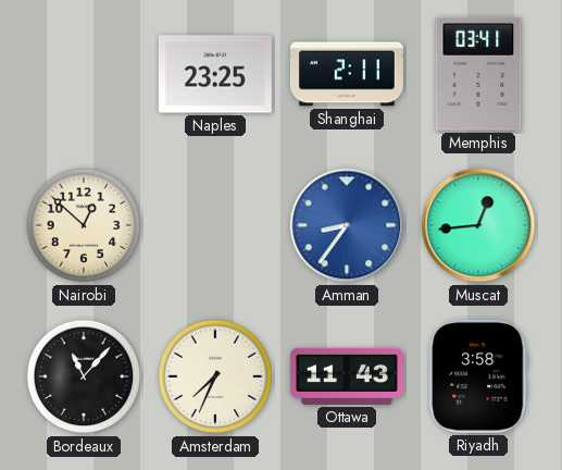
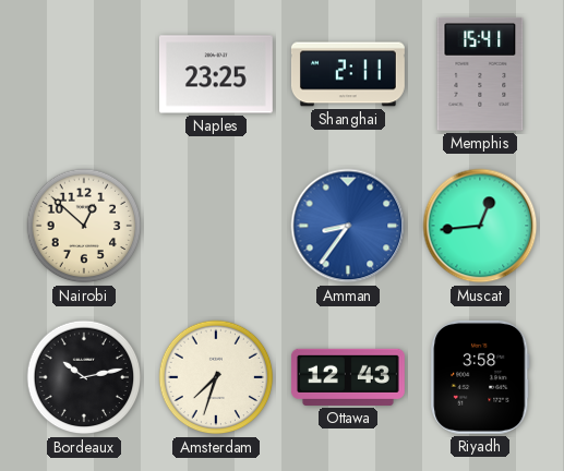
Memphis: 03:41 -> 15:41 (480, 74)
Bordeaux: 11:07 -> 10:13 (84, 377)
Amsterdam: 7:34 -> 7:33 (216, 377)
Ottawa: 11:43 -> 12:43 (348, 377)
